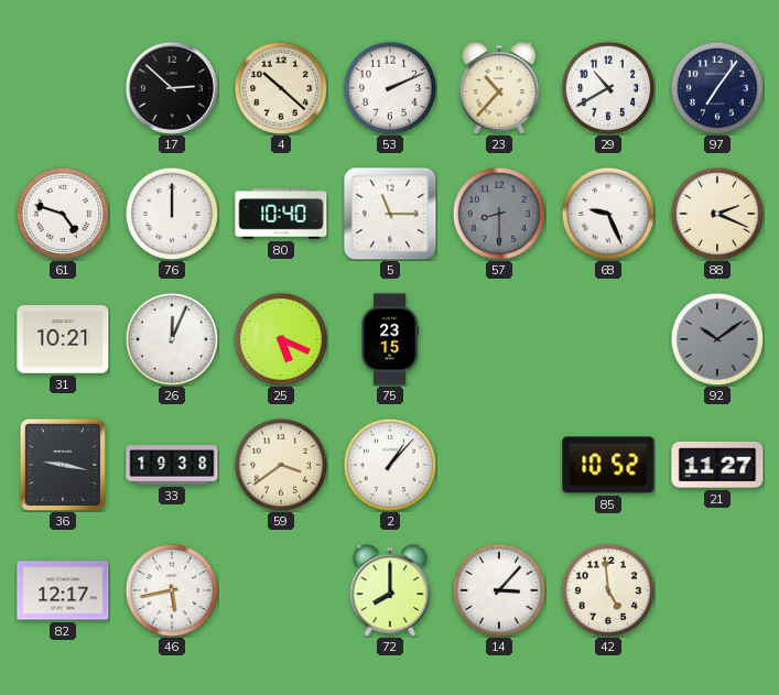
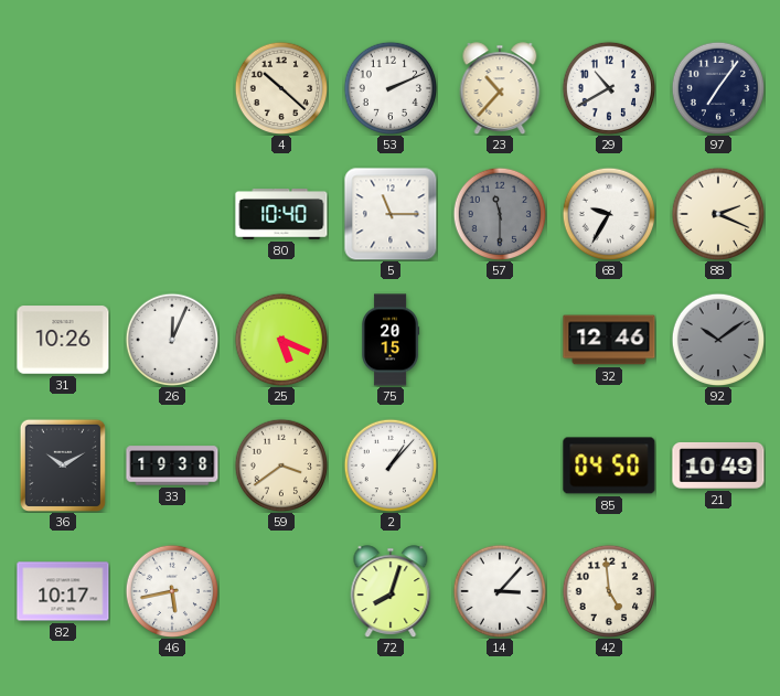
17: 2:52 -> none (172, 88)
61: 4:48 -> none (63, 214)
76: 12:00 -> none (172, 214)
57: 8:30 -> 11:30 (500, 214)
68: 9:26 -> 9:35 (609, 214)
31: 10:21 -> 10:26 (63, 340)
75: 23:15 -> 20:15 (391, 340)
32: none -> 12:46 (609, 340)
36: 9:17 -> 10:10 (62, 464)
85: 10:52 -> 04:50 (609, 465)
21: 11:27 -> 10:49 (718, 465)
82: 12:17 -> 10:17 (63, 591)
72: 8:00 -> 8:03 (391, 591)
